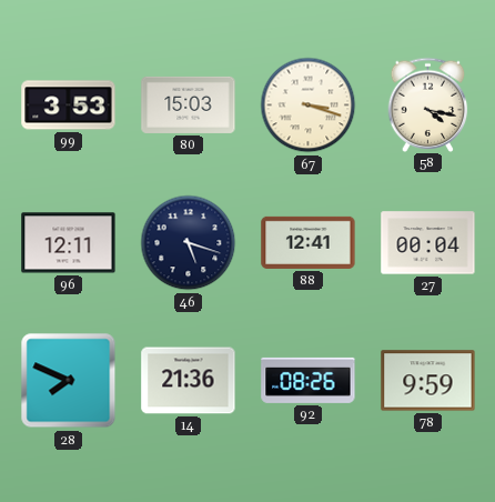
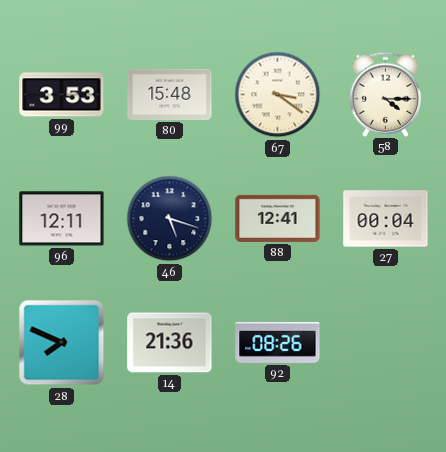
80: 15:03 -> 15:48 (170, 94)
67: 3:18 -> 3:21 (278, 95)
58: 4:17 -> 4:15 (386, 94)
78: 9:59 -> none (428, 381)
